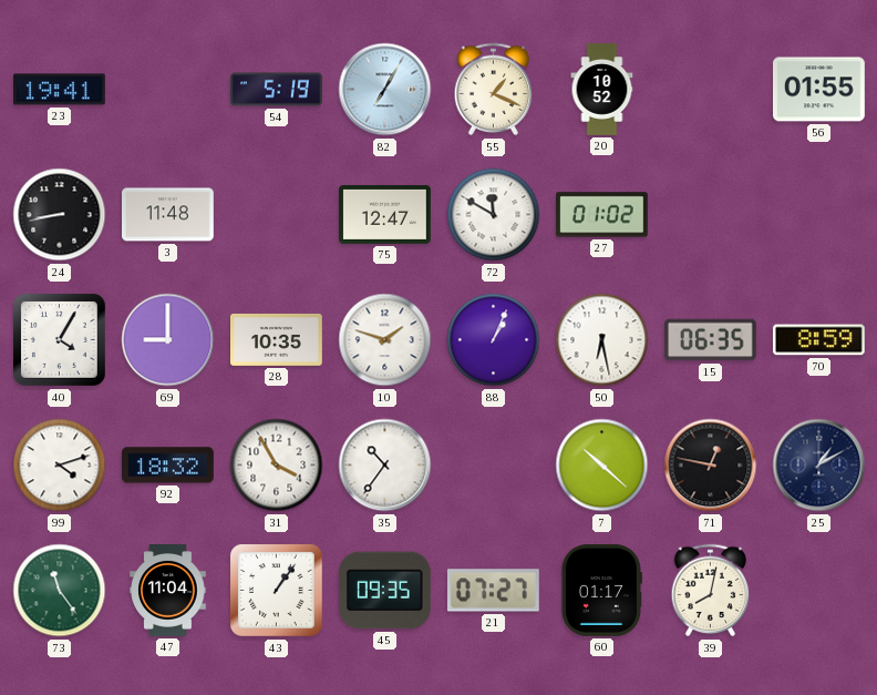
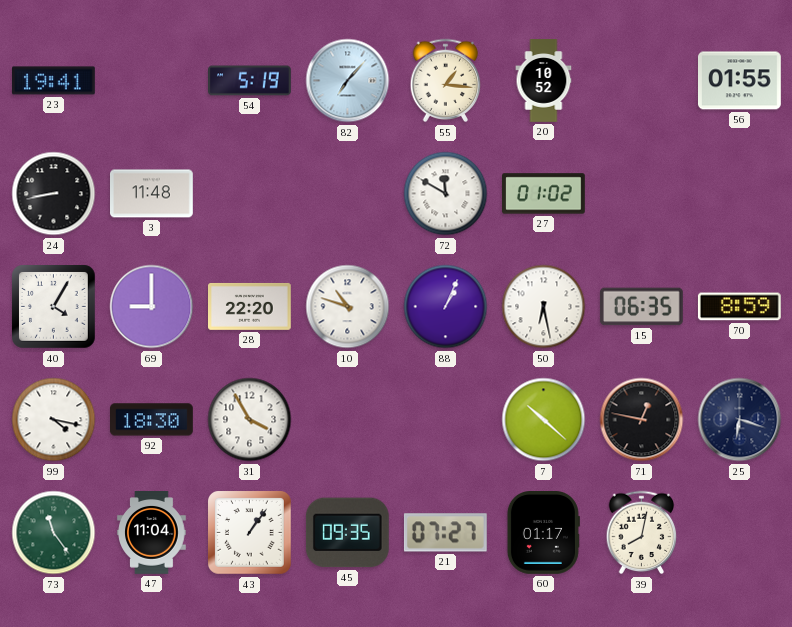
82: 7:05 -> 7:07 (348, 81)
55: 1:19 -> 1:16 (446, 81)
75: 12:47 -> none (385, 214)
28: 10:35 -> 22:20 (250, 307)
10: 1:48 -> 10:48 (348, 307)
99: 4:12 -> 4:17 (54, 420)
92: 18:32 -> 18:30 (152, 420)
35: 10:36 -> none (385, 466)
25: 1:10 -> 6:18 (740, 420)
